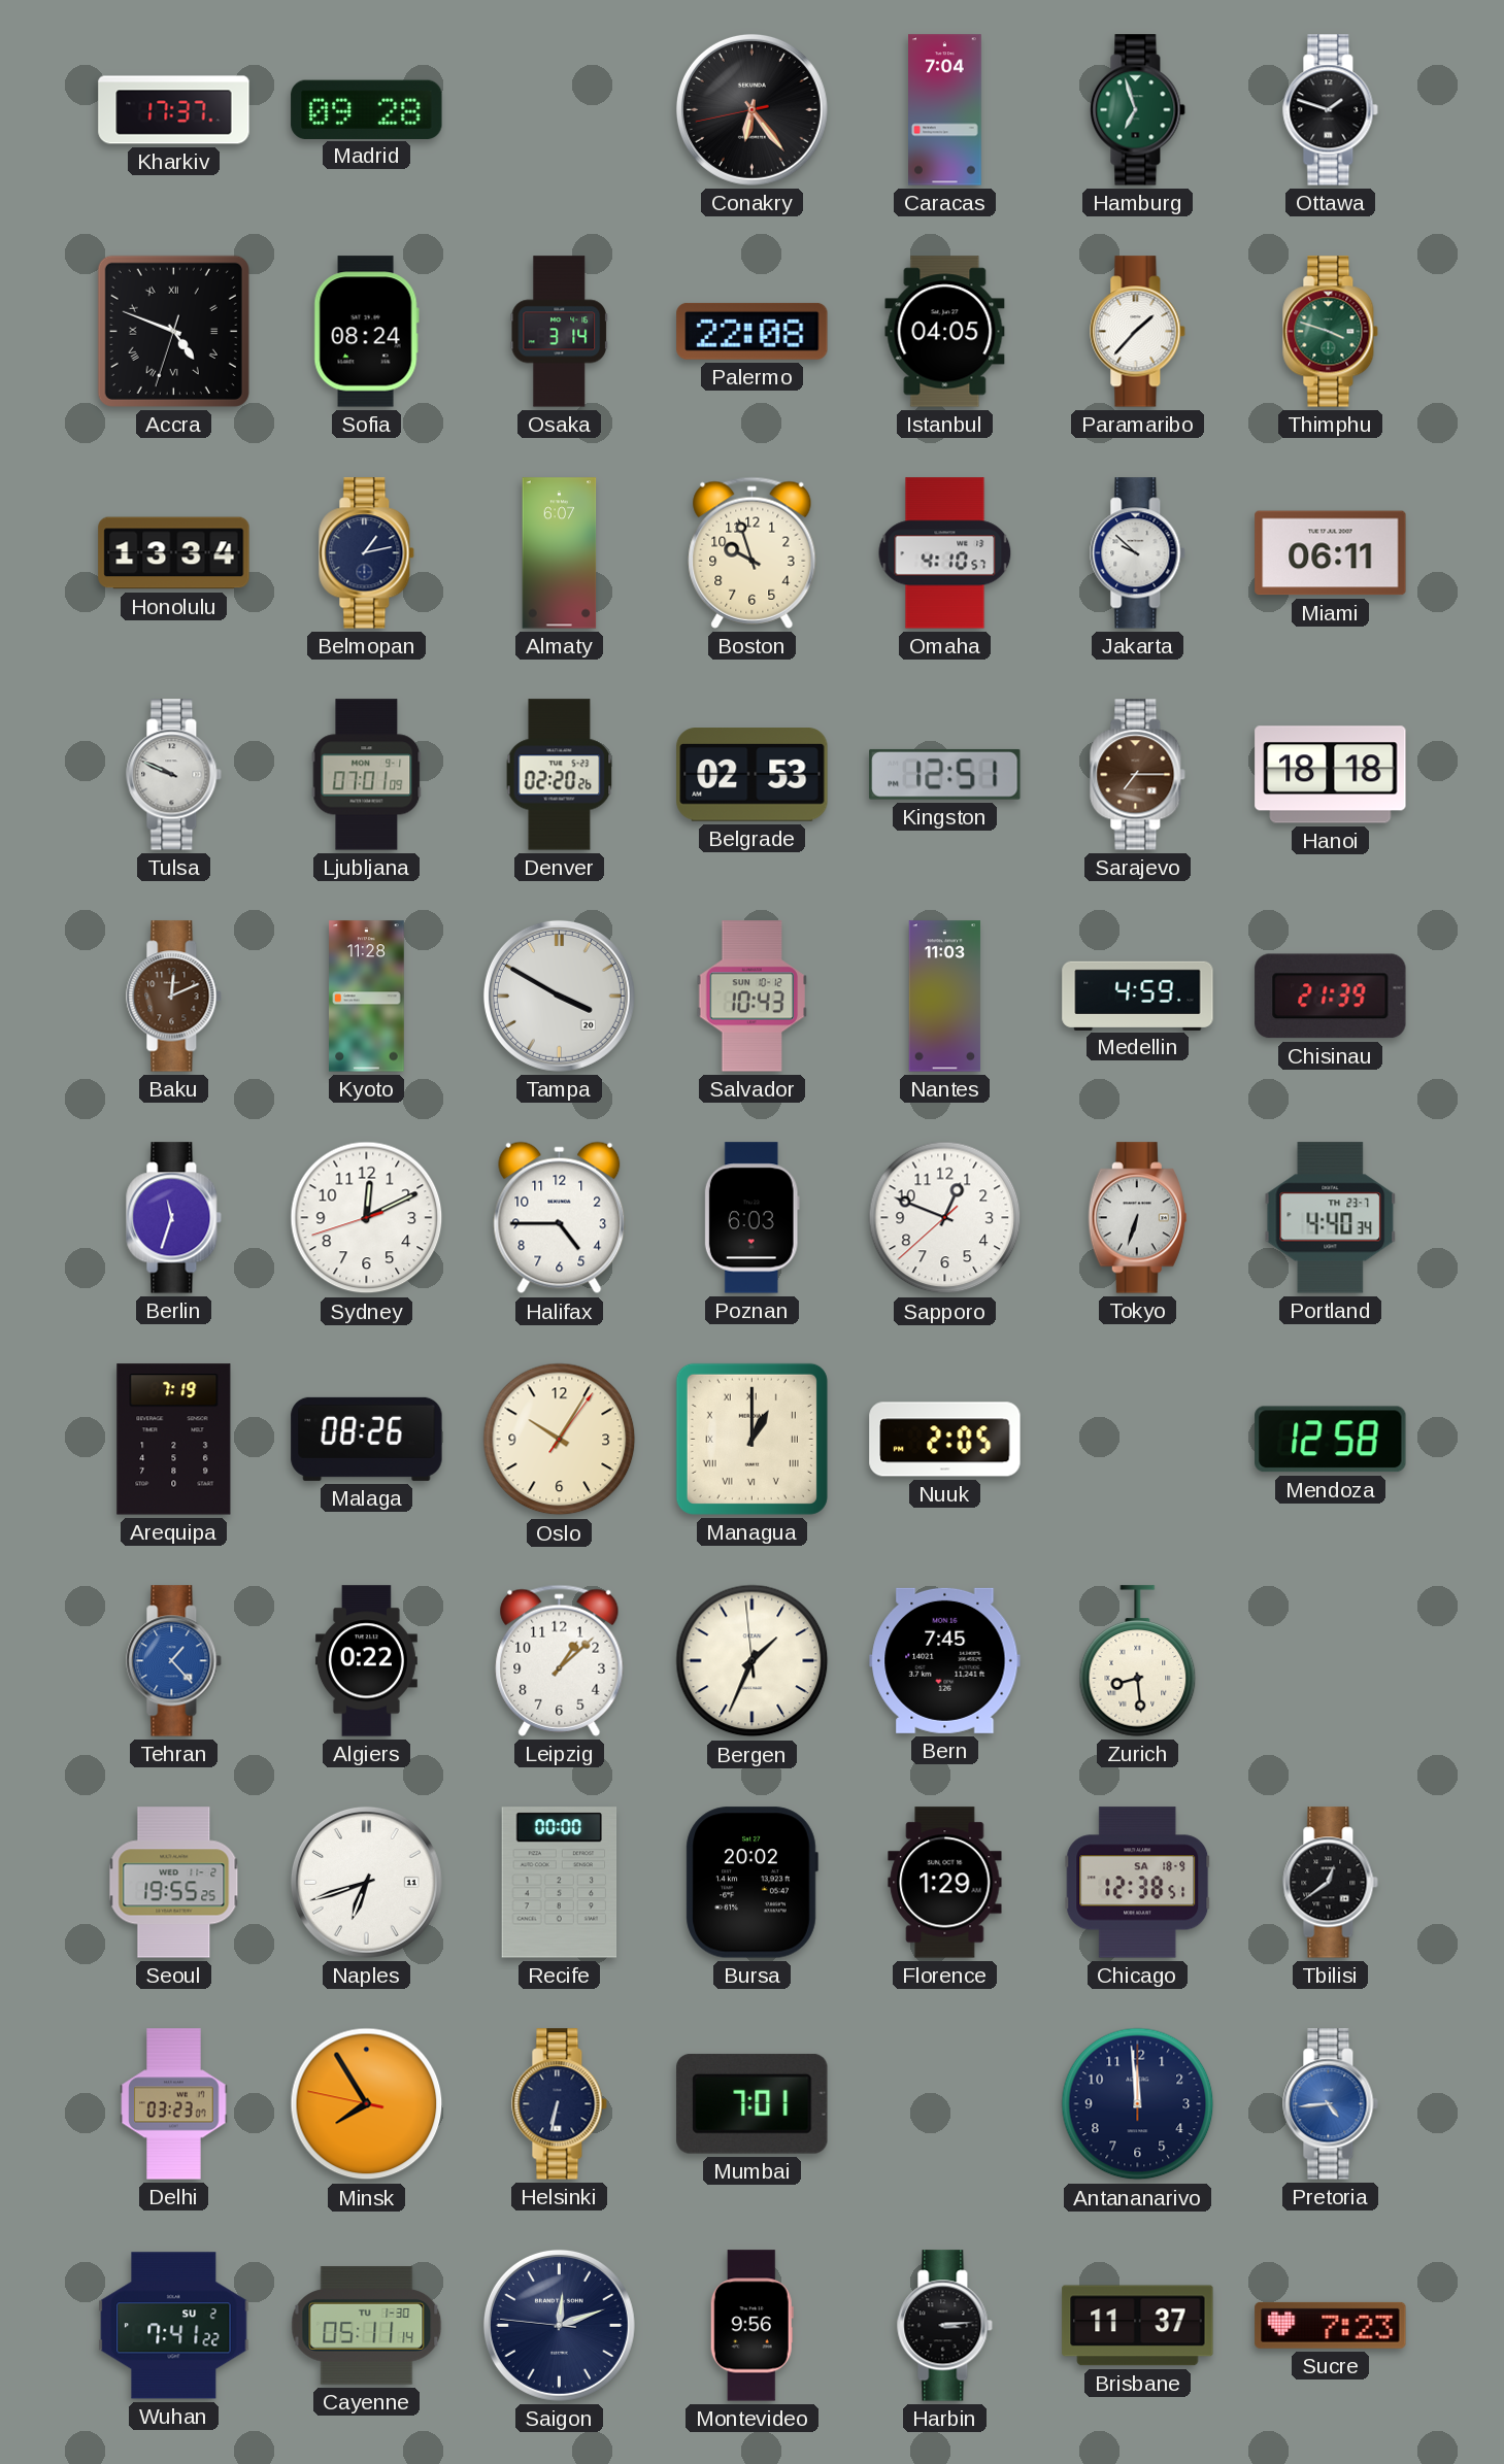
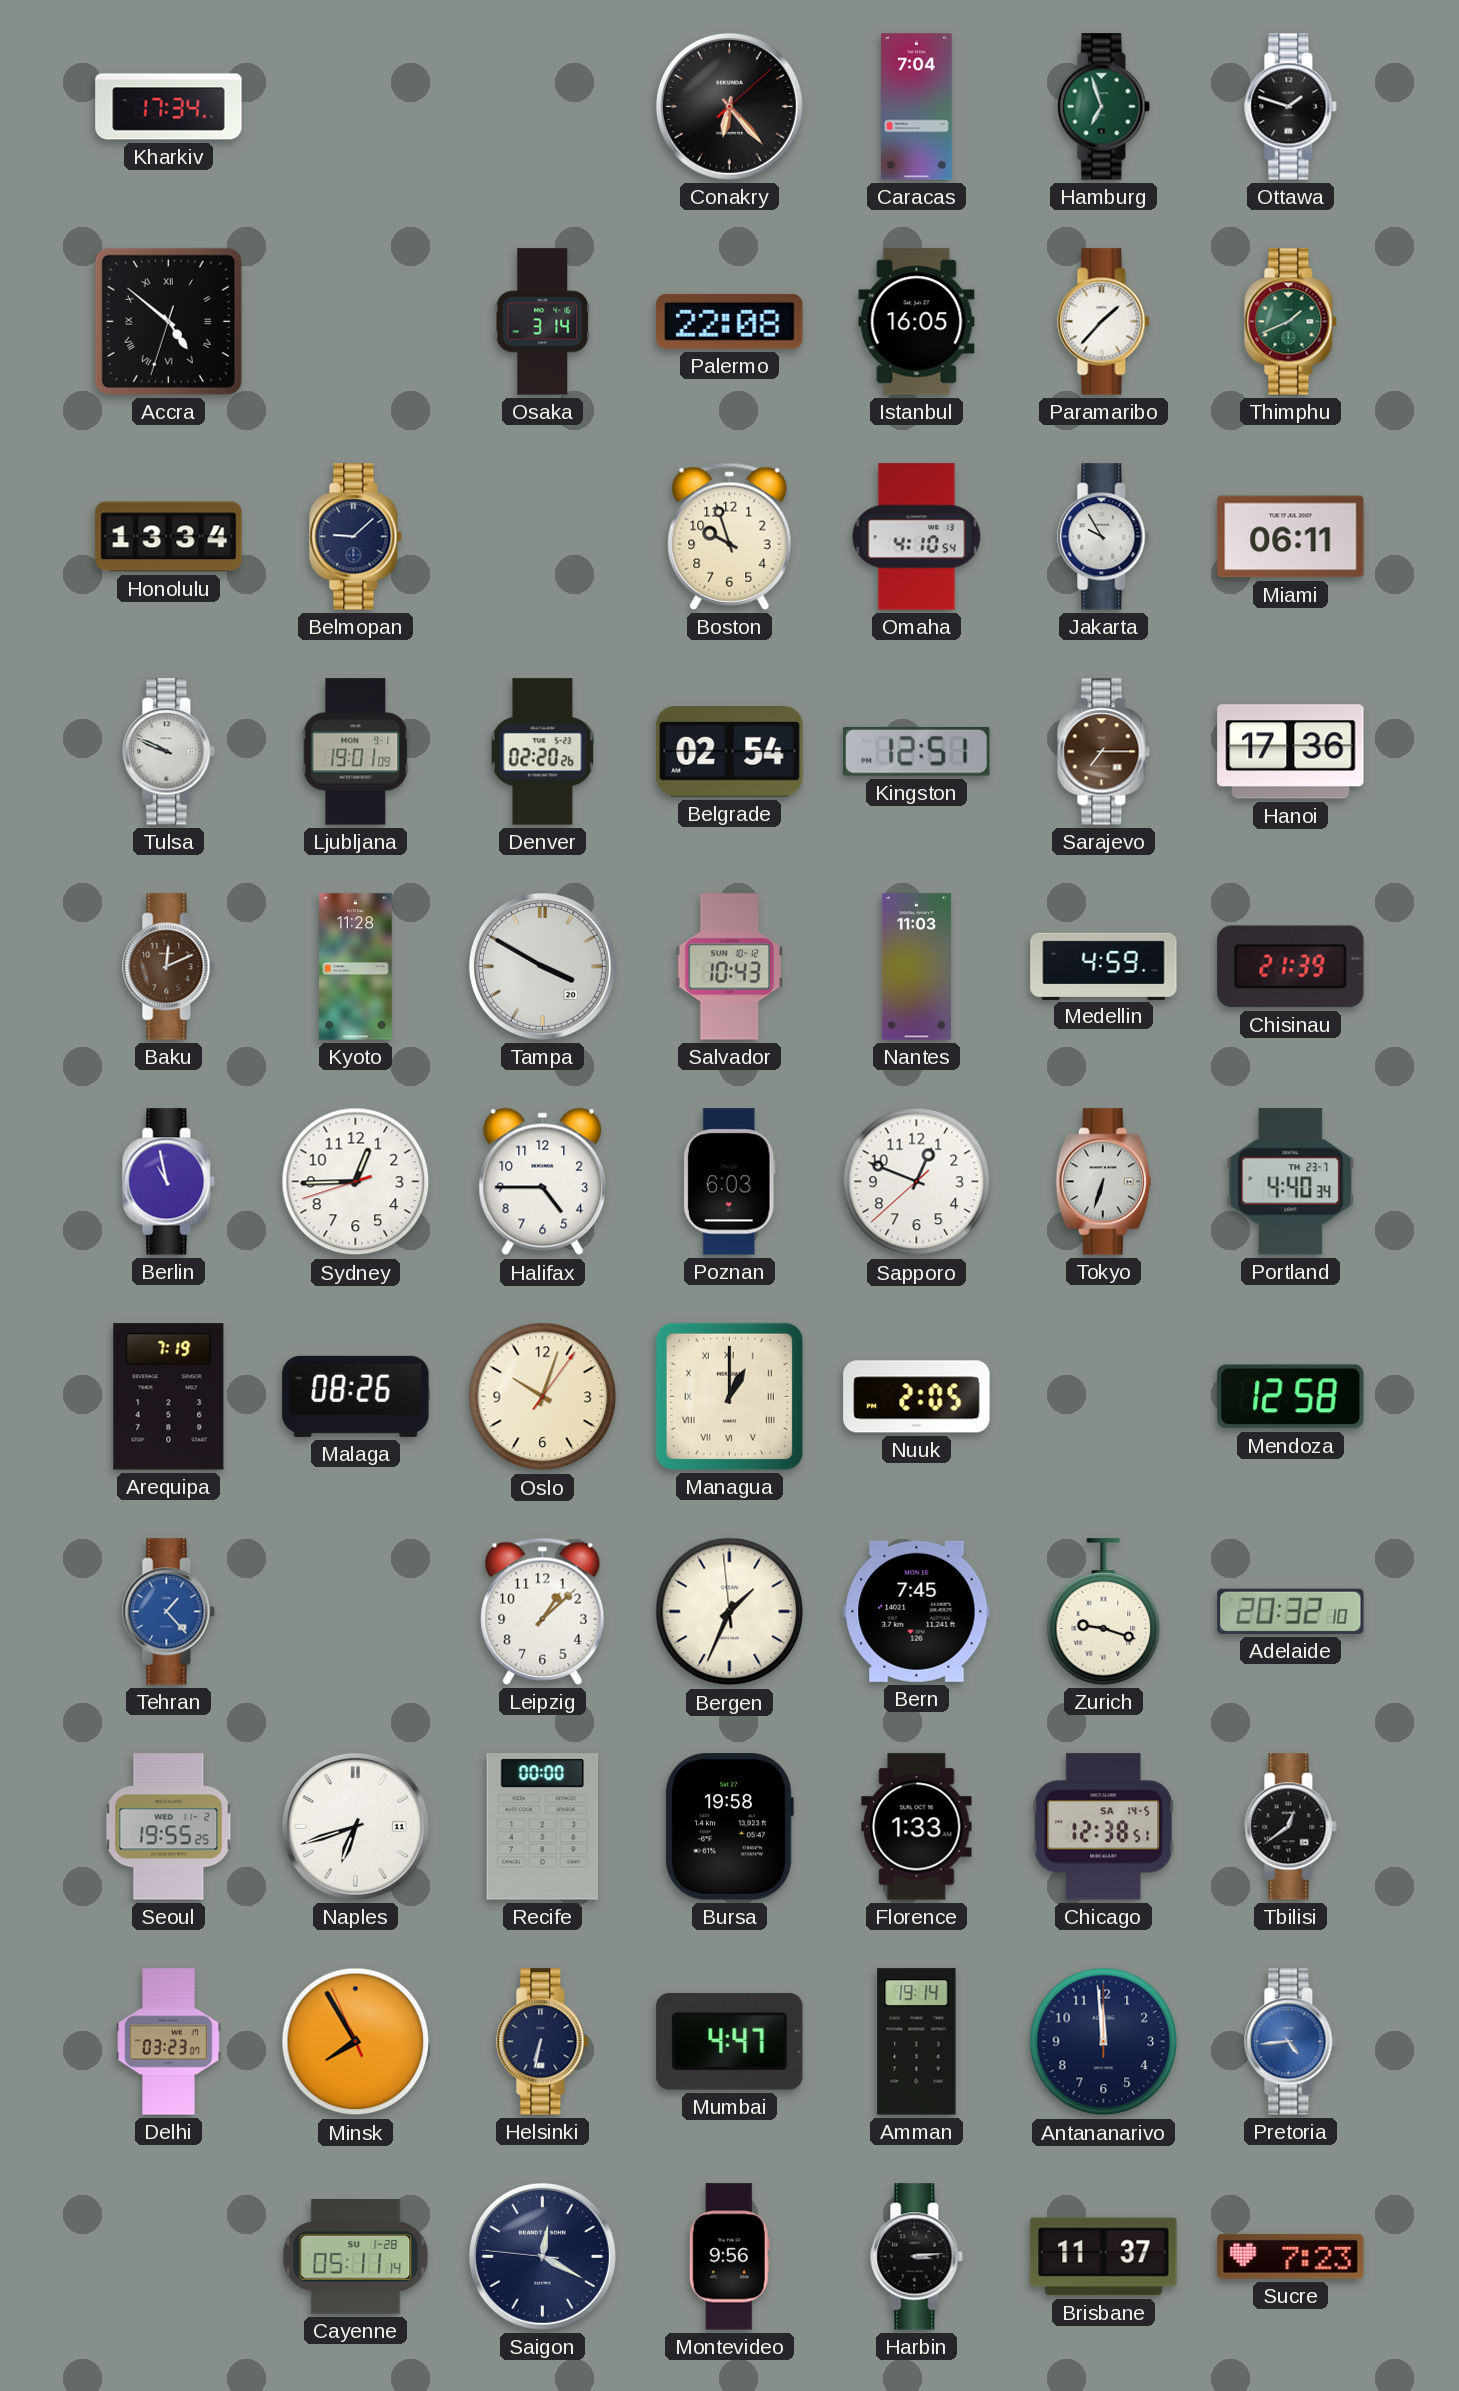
Kharkiv: 17:37 -> 17:34 (169, 107)
Madrid: 09:28 -> none (367, 109)
Conakry: 6:23:43 -> 6:23:08 (729, 106)
Accra: 4:48 -> 4:51 (168, 321)
Sofia: 08:24 -> none (366, 332)
Istanbul: 04:05 -> 16:05 (917, 322)
Thimphu: 3:48 -> 1:41 (1291, 322)
Belmopan: 1:13 -> 9:08 (356, 537)
Almaty: 6:07 -> none (560, 553)
Omaha: 4:10:57 -> 4:10:54 (917, 537)
Jakarta: 9:52 -> 9:55 (1104, 537)
Ljubljana: 07:01 -> 19:01 (356, 752)
Belgrade: 02:53 -> 02:54 (730, 752)
Hanoi: 18:18 -> 17:36 (1291, 752)
Berlin: 11:33 -> 10:58 (169, 1182)
Sydney: 12:10 -> 12:44 (356, 1182)
Oslo: 10:05 -> 10:03 (543, 1397)
Algiers: 0:22 -> none (366, 1661)
Zurich: 8:29 -> 9:18 (1104, 1612)
Adelaide: none -> 20:32 (1291, 1611)
Bursa: 20:02 -> 19:58 (729, 1827)
Florence: 1:29 -> 1:33 (917, 1827)
Chicago date: SA 18-9 -> SA 14-5 (1104, 1827)
Minsk: 7:54:47 -> 7:54:56 (356, 2042)
Mumbai: 7:01 -> 4:47 (730, 2041)
Amman: none -> 19:14 (917, 2042)
Wuhan: 7:41 -> none (174, 2326)
Cayenne date: TU 1-30 -> SU 1-28 (356, 2257)
Saigon: 12:11 -> 12:19 (542, 2256)
